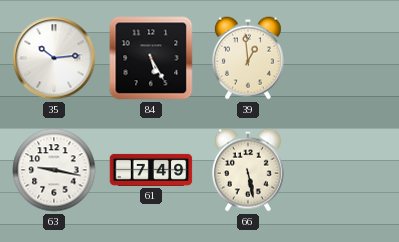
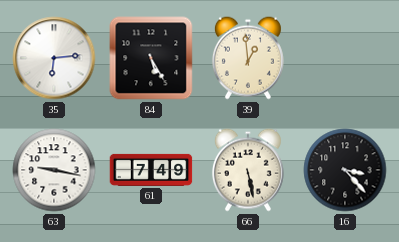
35: 10:14 -> 6:14 (54, 58)
16: none -> 3:23 (345, 170)
